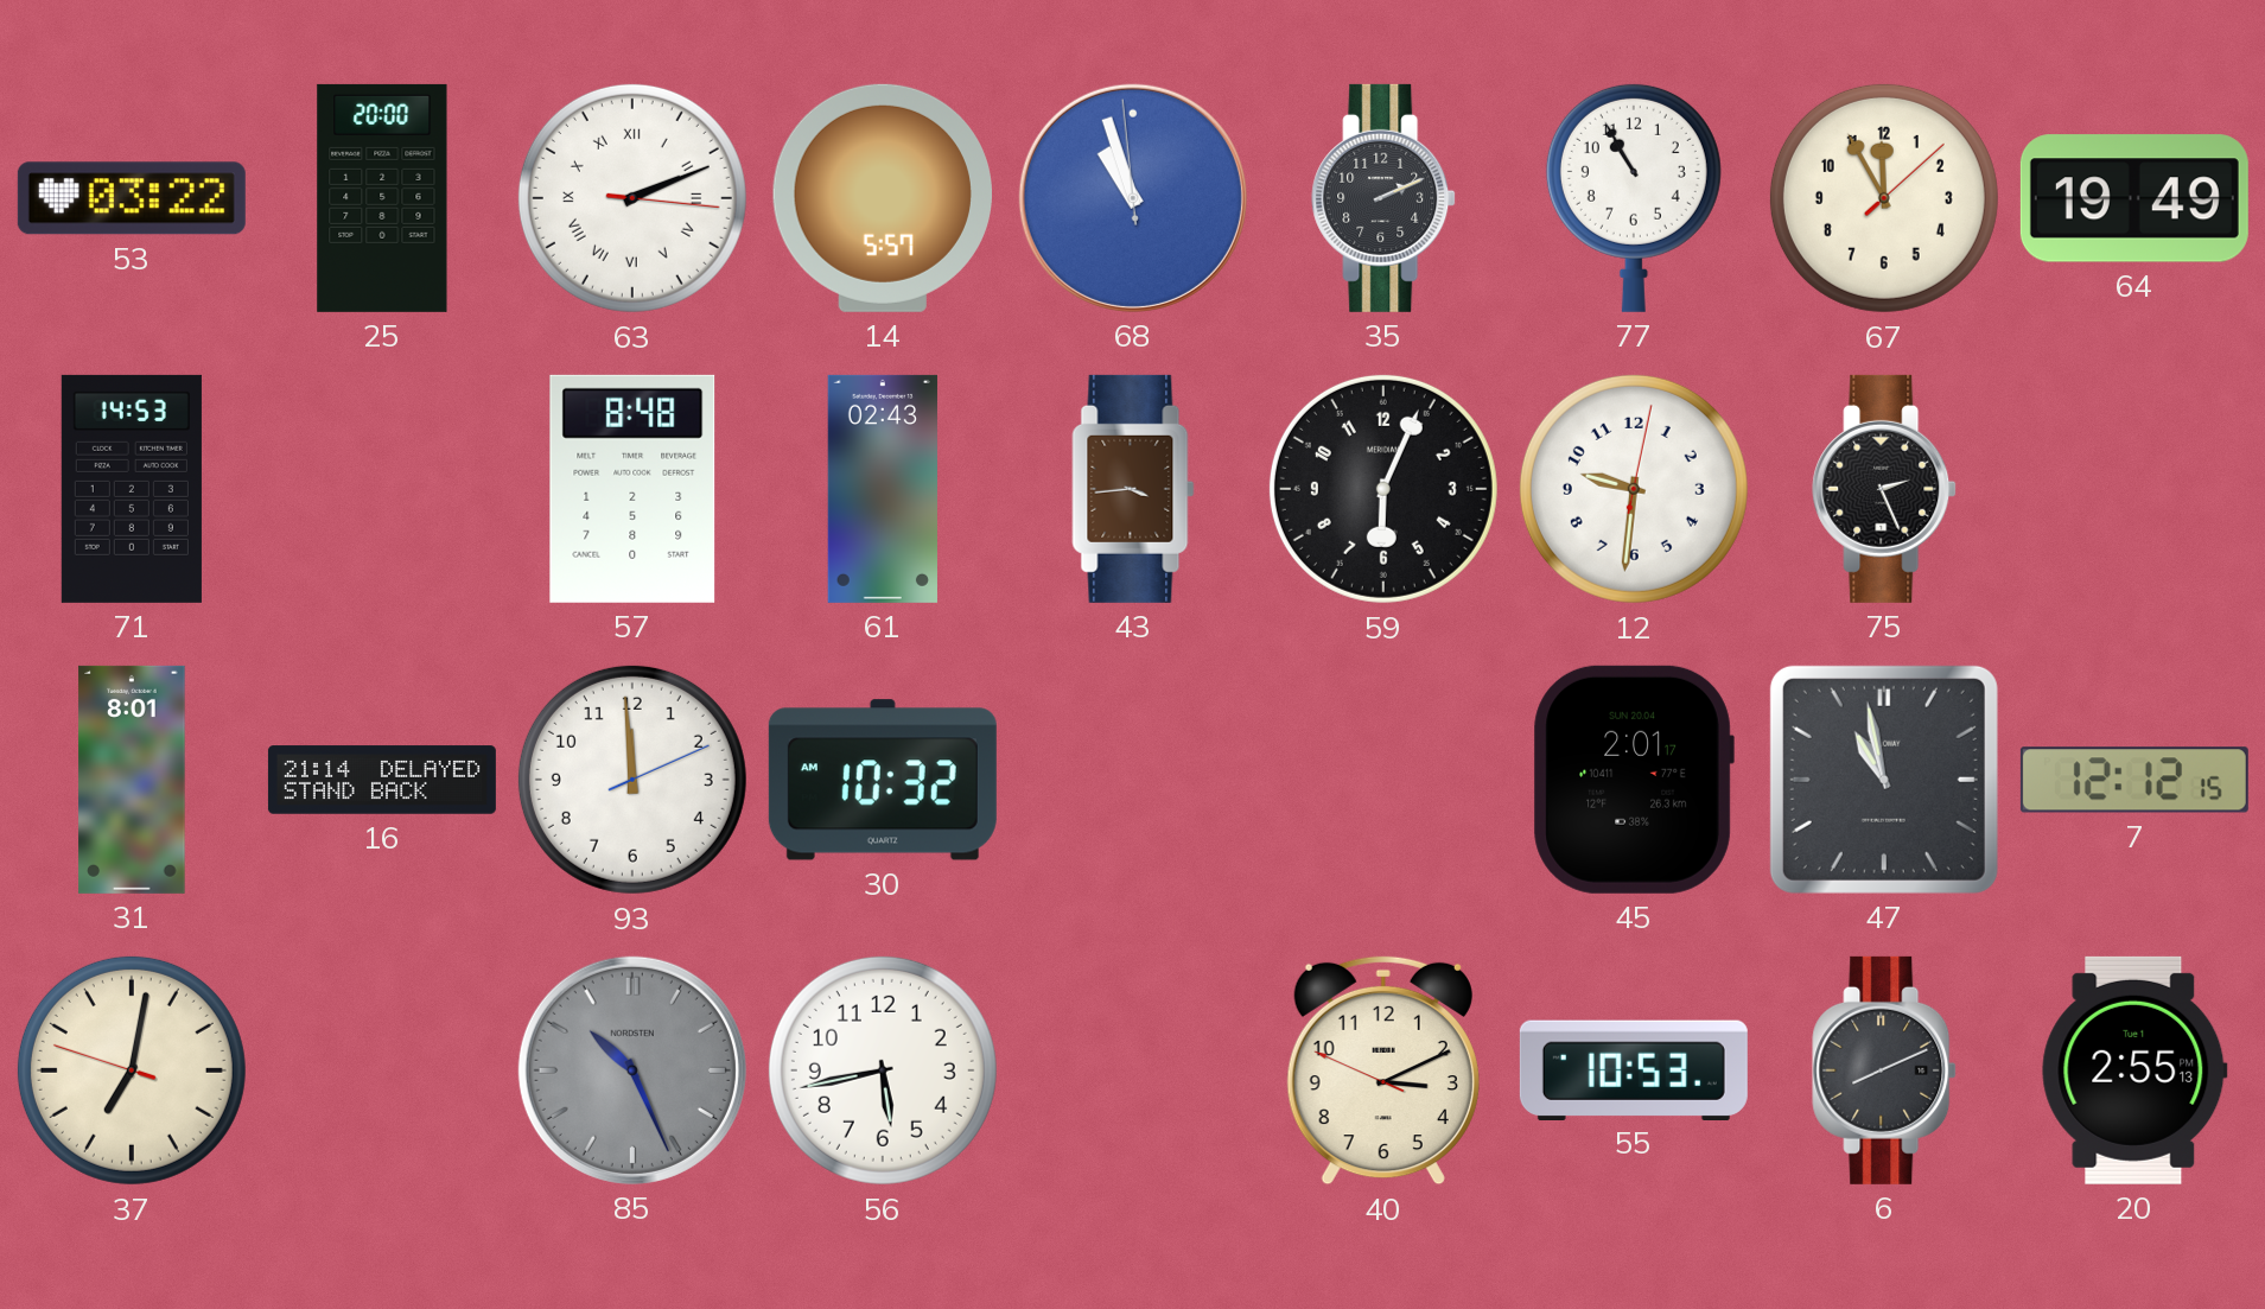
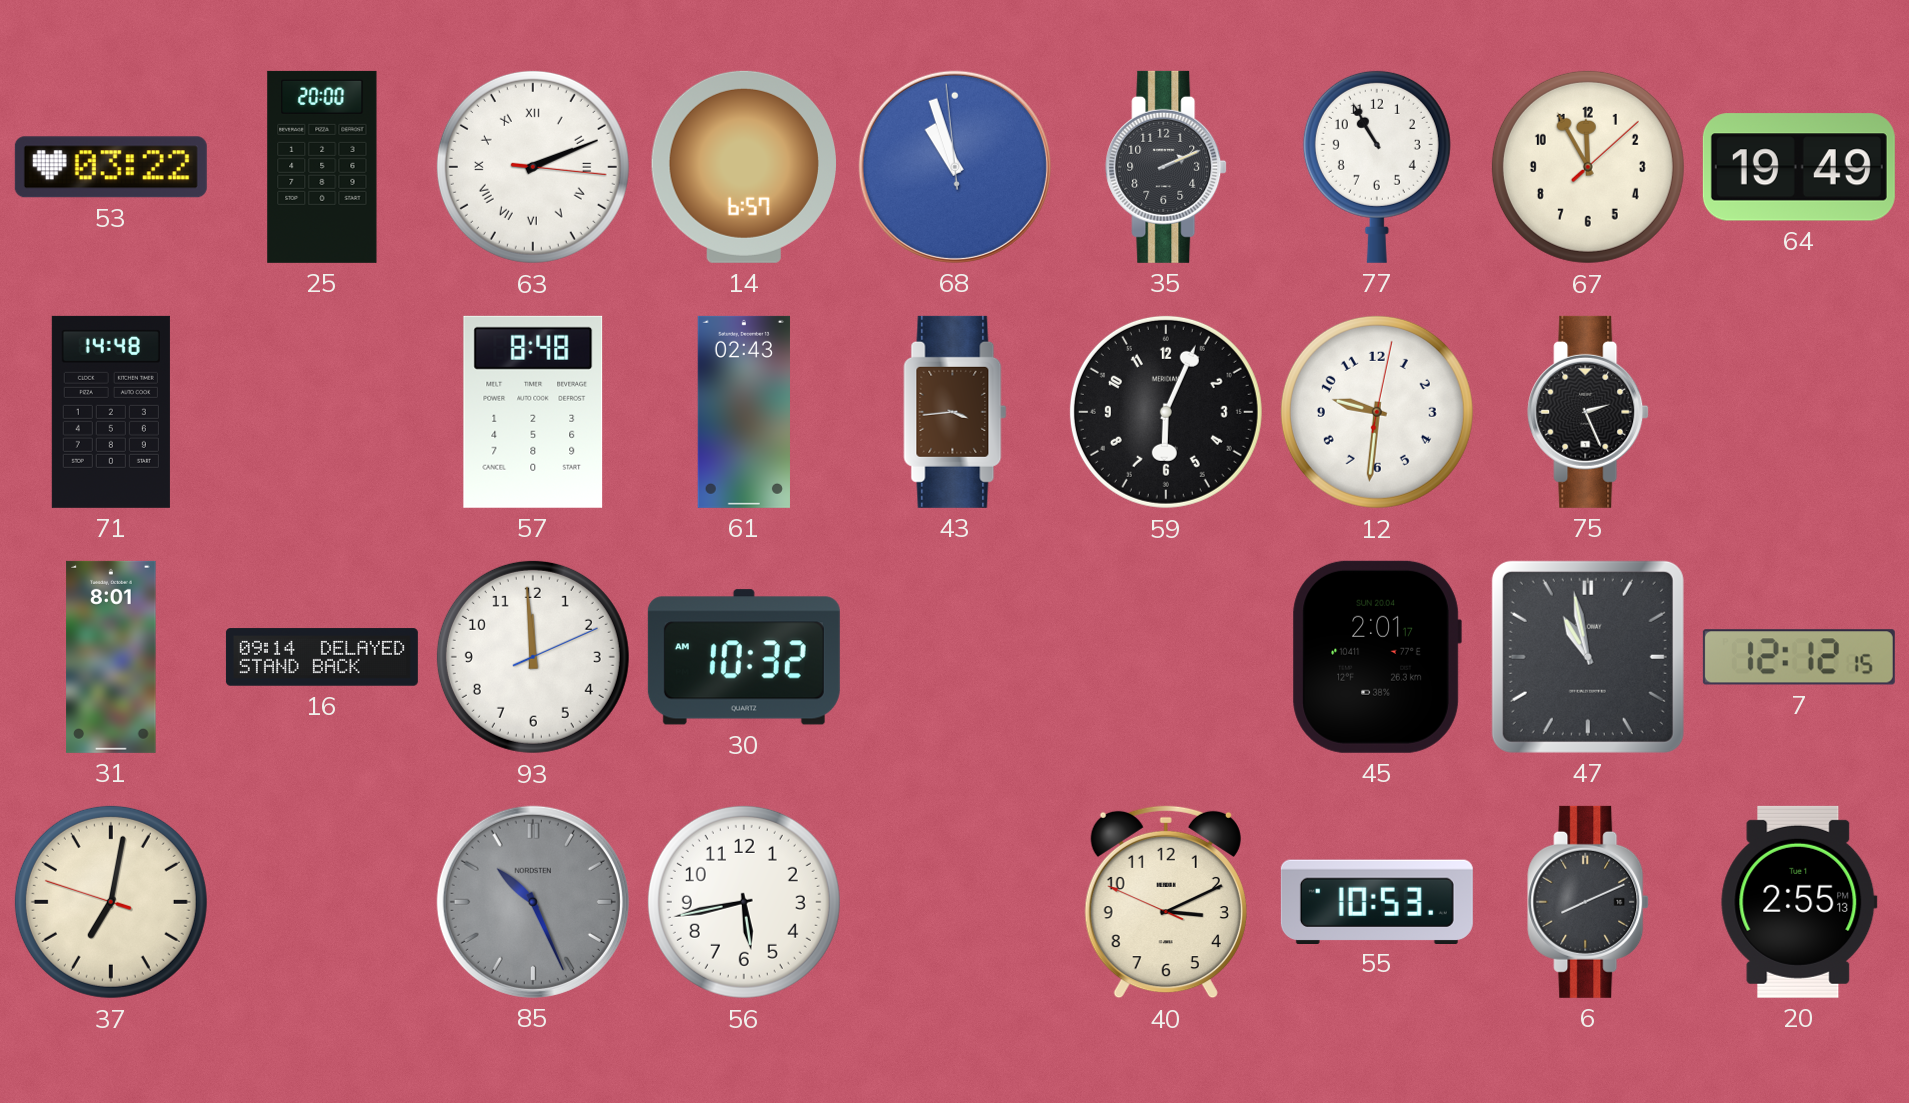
14: 5:57 -> 6:57 (744, 167)
71: 14:53 -> 14:48 (111, 412)
16: 21:14 -> 09:14 (322, 657)
